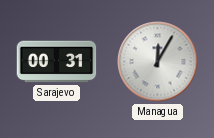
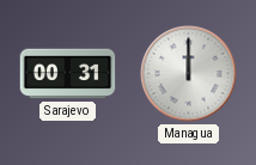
Managua: 12:05 -> 12:00 (189, 74)
